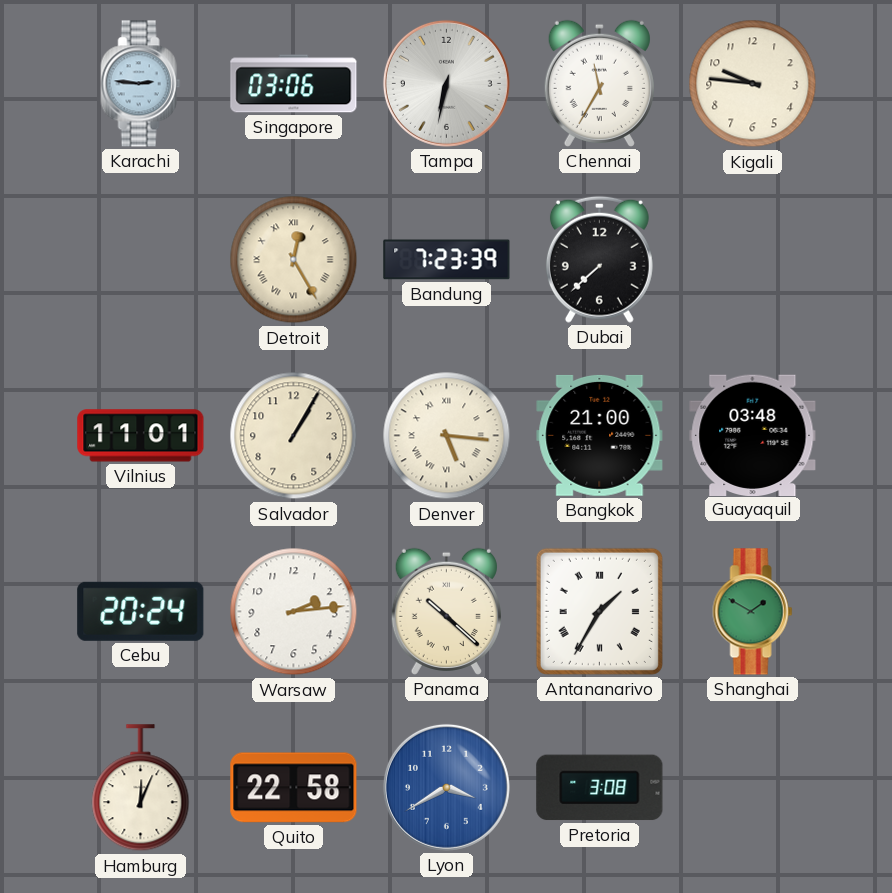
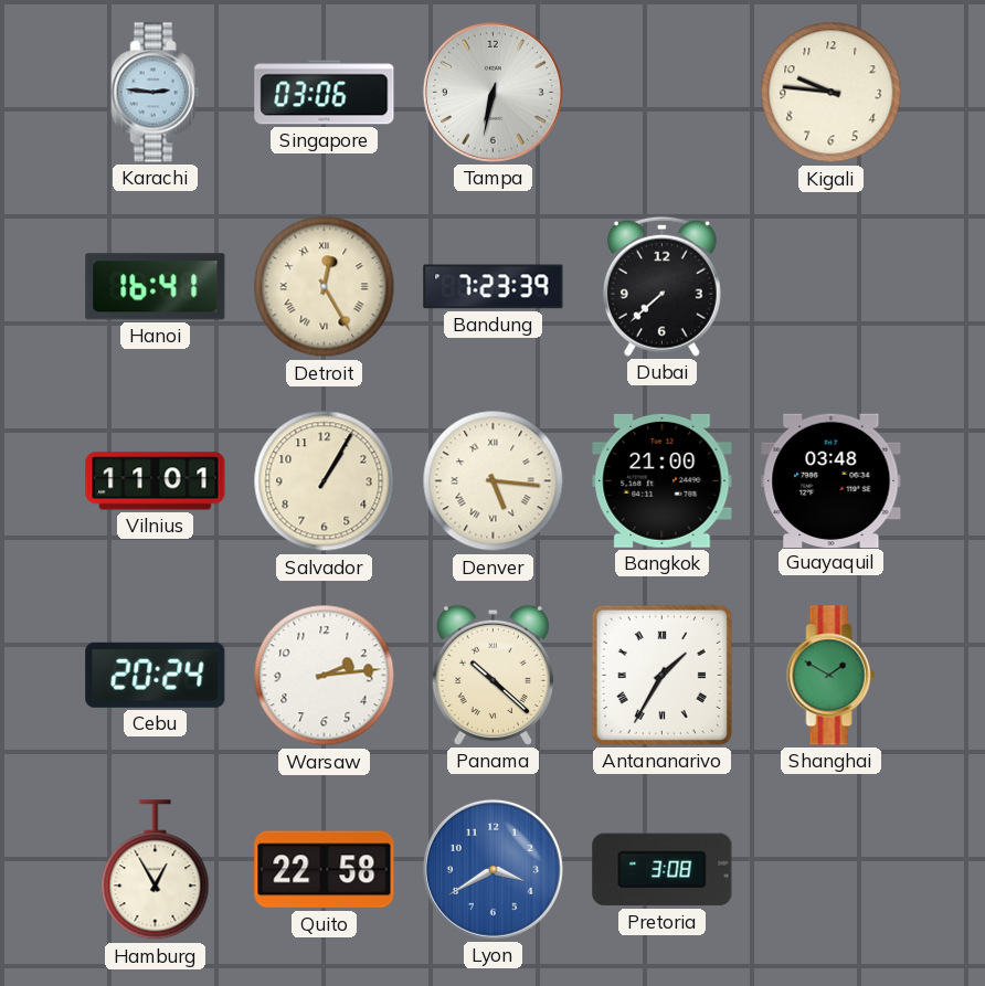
Chennai: 11:35 -> none (599, 83)
Hanoi: none -> 16:41 (156, 287)
Hamburg: 12:04 -> 12:55 (156, 870)
